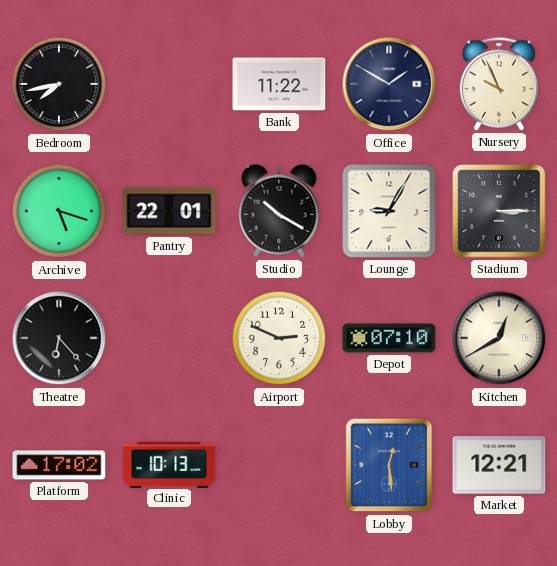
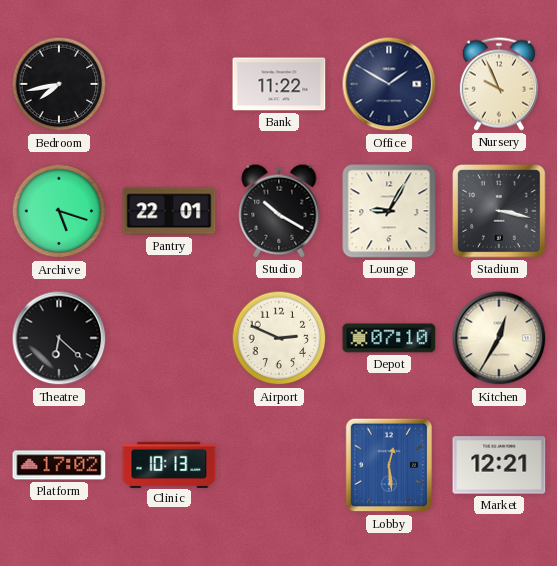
Stadium: 3:15 -> 3:17 (499, 211)
Theatre: 6:23 -> 6:22 (59, 338)
Kitchen: 12:40 -> 12:35 (499, 338)
